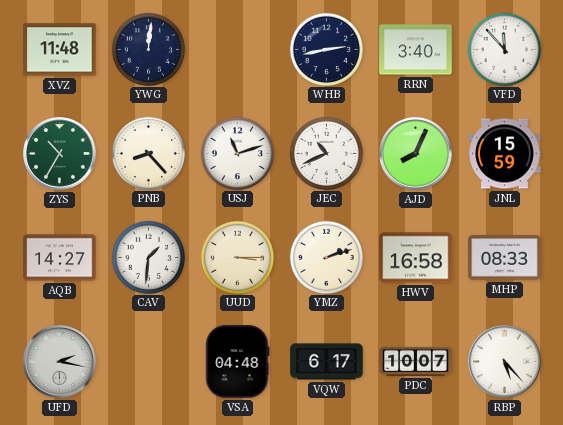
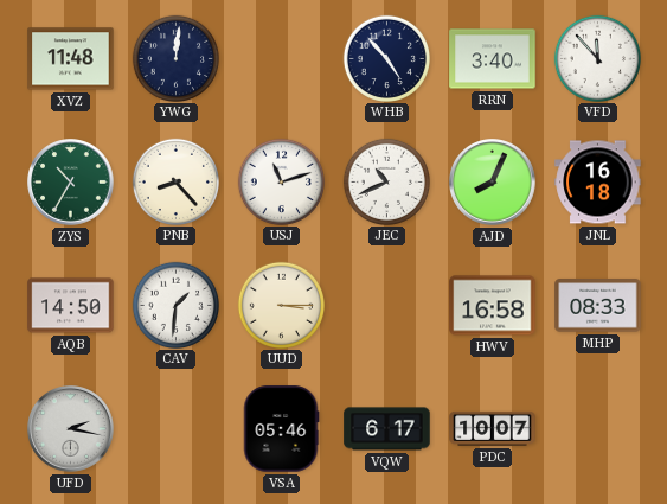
WHB: 2:43 -> 4:53 (386, 58)
JNL: 15:59 -> 16:18 (598, 183)
AQB: 14:27 -> 14:50 (71, 306)
YMZ: 2:12 -> none (326, 257)
VSA: 04:48 -> 05:46 (281, 429)
RBP: 5:23 -> none (505, 362)
